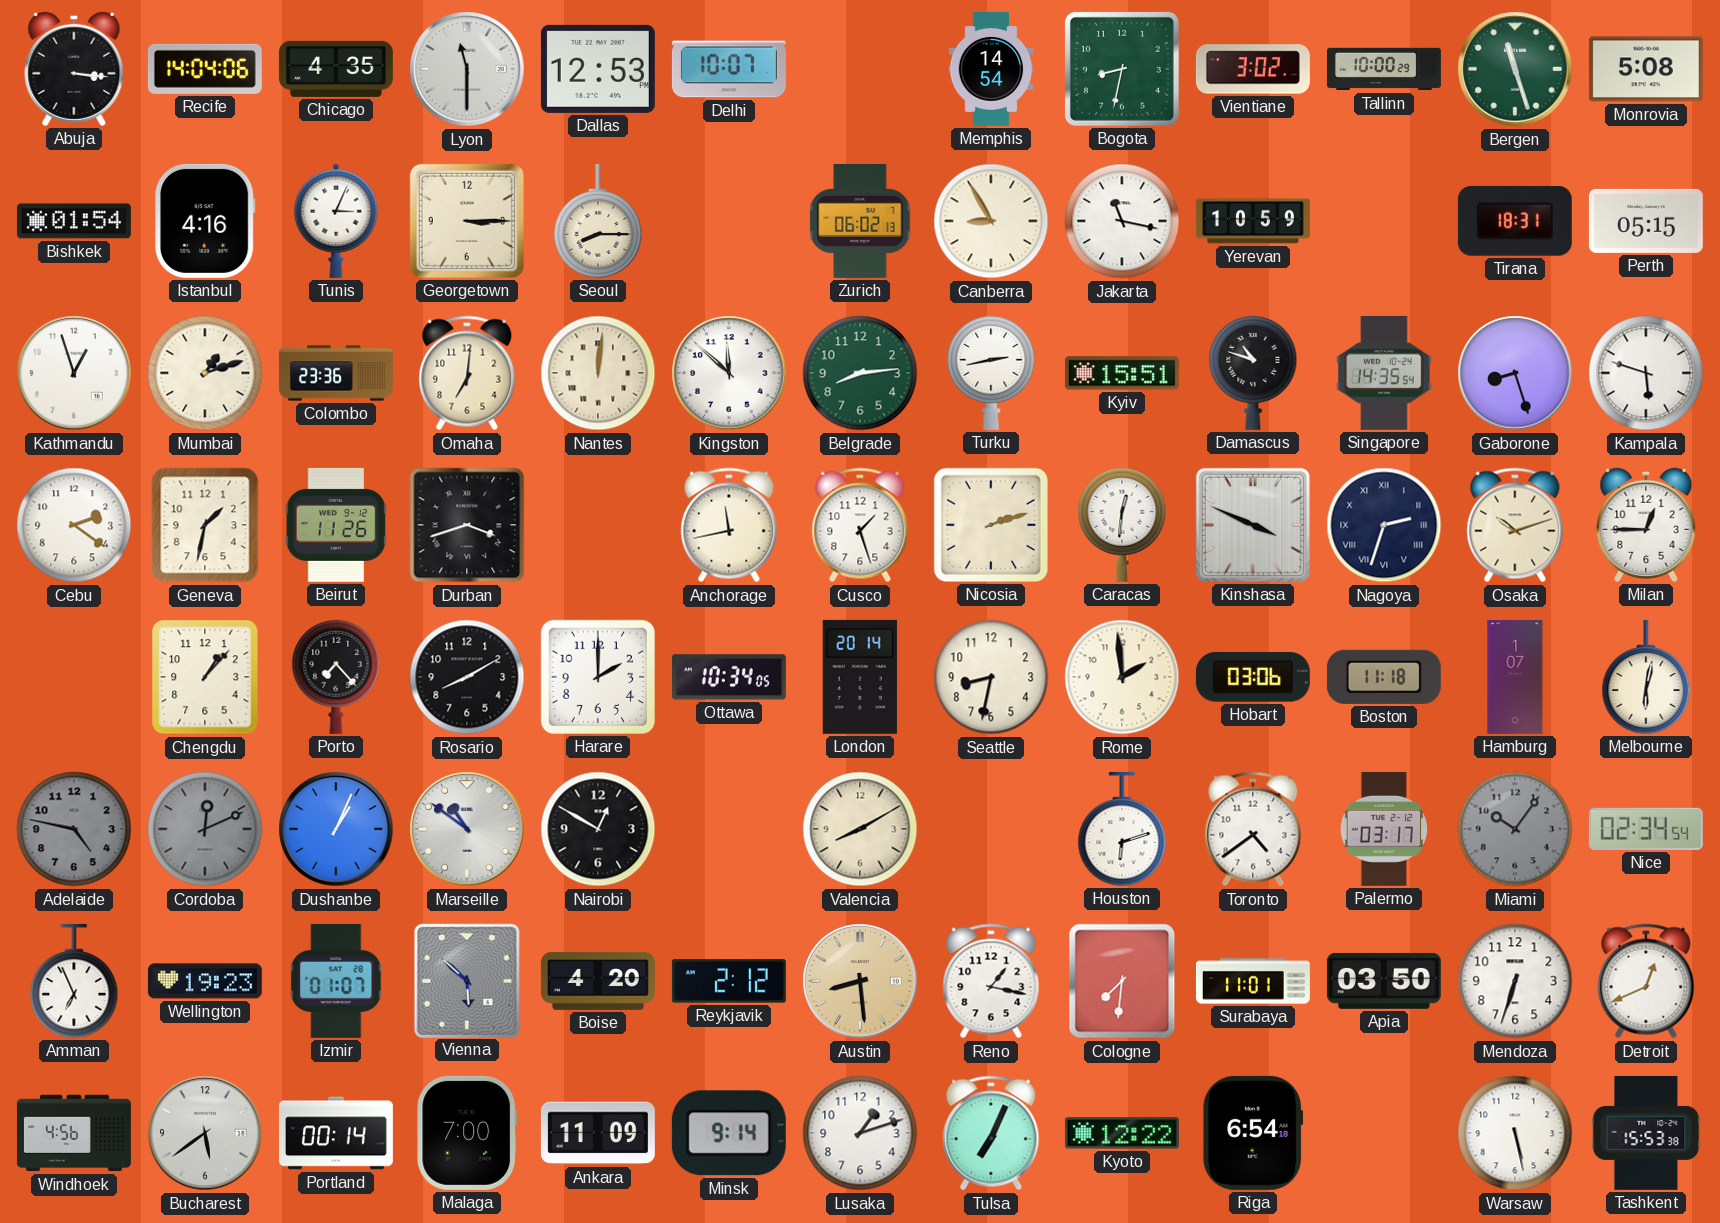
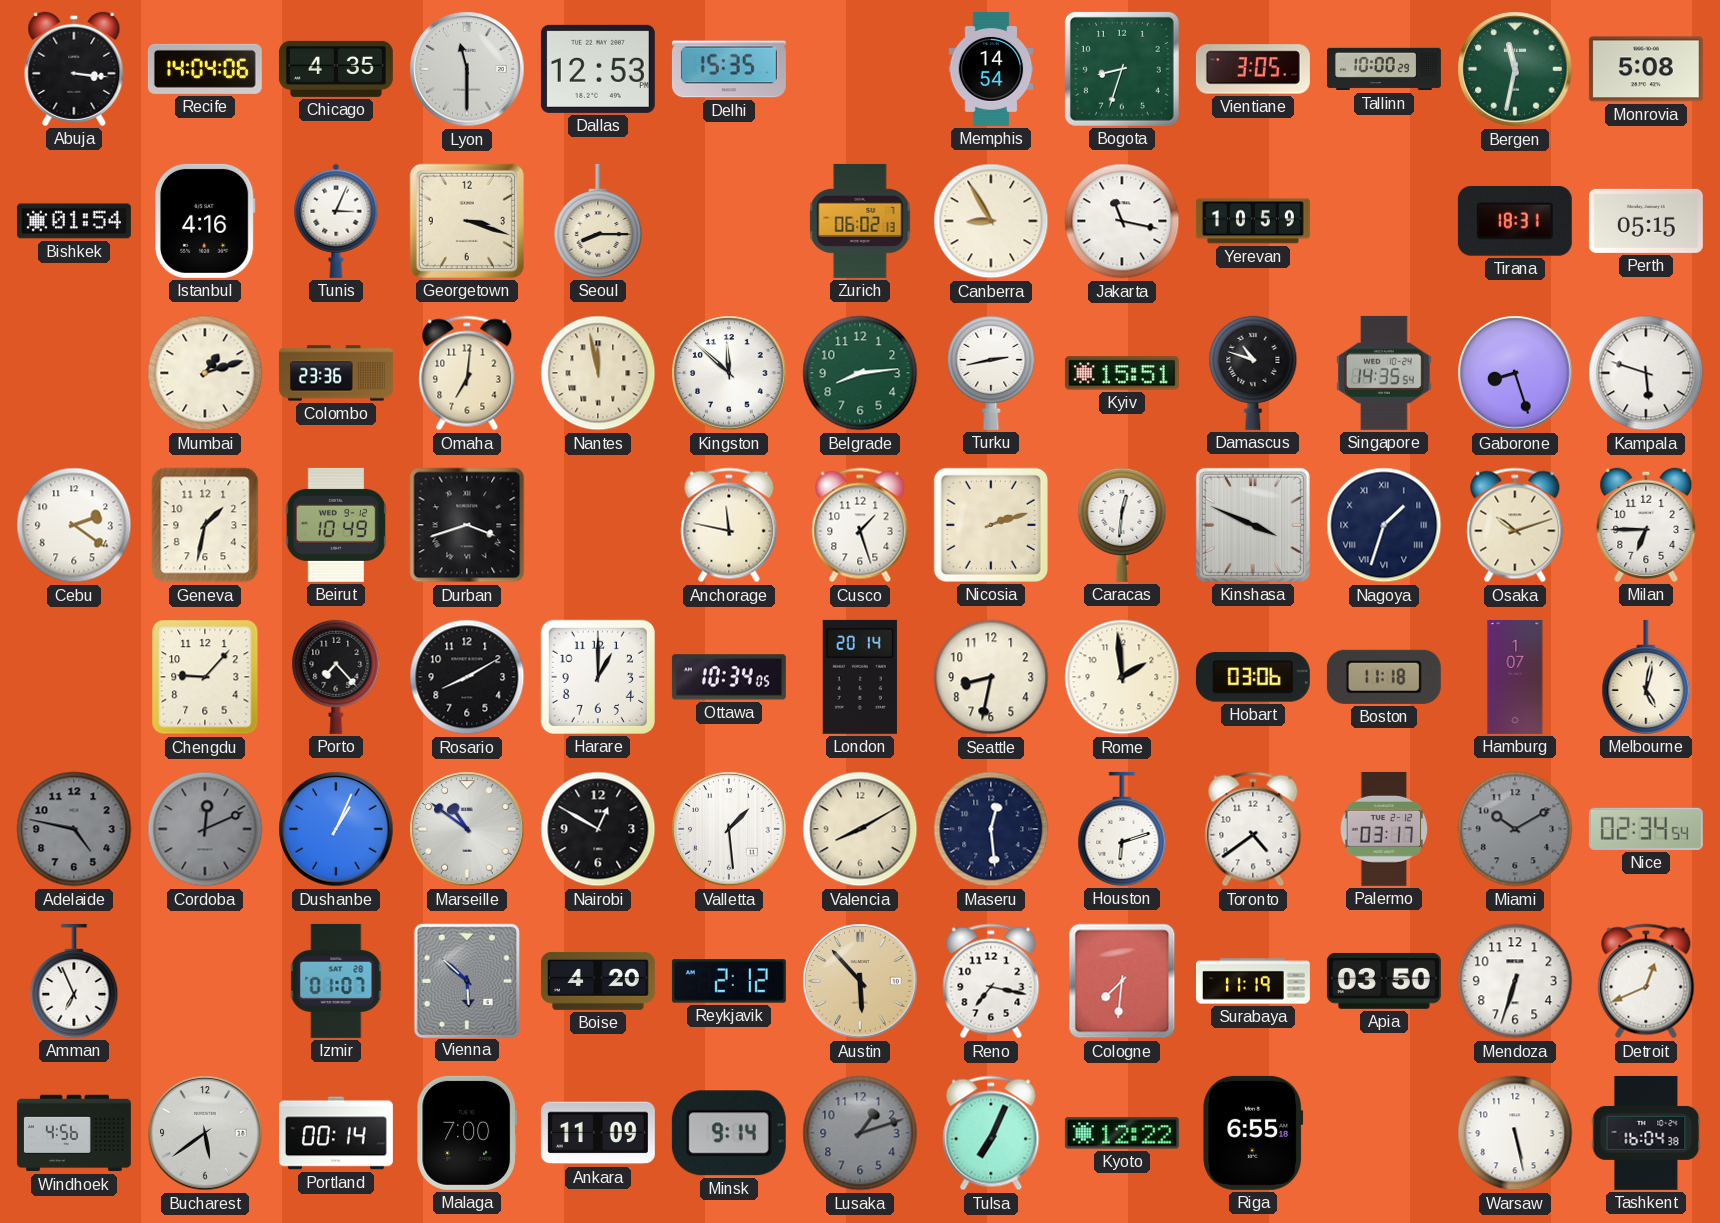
Delhi: 10:07 -> 15:35 (729, 69)
Bogota: 8:32 -> 8:33 (1122, 69)
Vientiane: 3:02 -> 3:05 (1253, 69)
Bergen: 11:27 -> 11:32 (1515, 69)
Georgetown: 3:15 -> 3:18 (467, 221)
Kathmandu: 12:57 -> none (74, 373)
Nantes: 12:01 -> 11:58 (598, 373)
Beirut: 11:26 -> 10:49 (336, 525)
Anchorage: 11:43 -> 11:47 (729, 525)
Nagoya: 2:33 -> 1:33 (1384, 525)
Milan: 12:45 -> 6:45 (1646, 525)
Chengdu: 1:07 -> 9:07 (205, 677)
Harare: 2:00 -> 1:00 (598, 677)
Melbourne: 6:02 -> 5:02 (1646, 677)
Valletta: none -> 1:29 (729, 829)
Maseru: none -> 12:29 (991, 829)
Miami: 10:06 -> 10:10 (1515, 829)
Wellington: 19:23 -> none (205, 981)
Austin: 8:29 -> 5:53 (860, 981)
Reno: 1:17 -> 7:17 (991, 981)
Surabaya: 11:01 -> 11:19 (1253, 981)
Lusaka dial: white -> grey (860, 1133)
Riga: 6:54 -> 6:55 (1253, 1133)
Tashkent: 15:53 -> 16:04 (1646, 1133)
